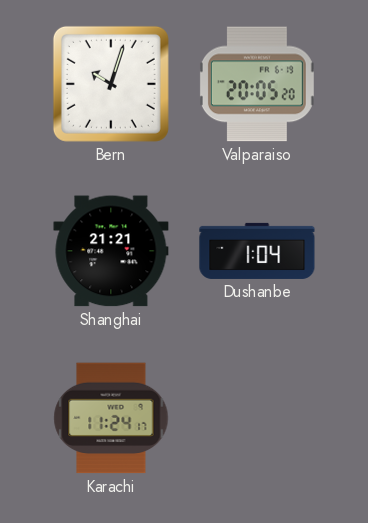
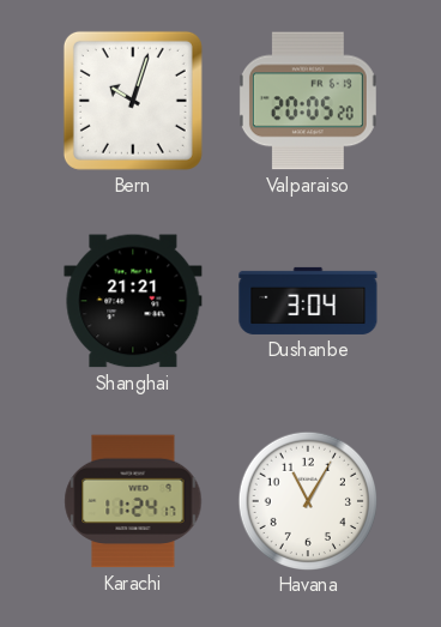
Dushanbe: 1:04 -> 3:04 (308, 301)
Havana: none -> 11:05 (307, 500)
